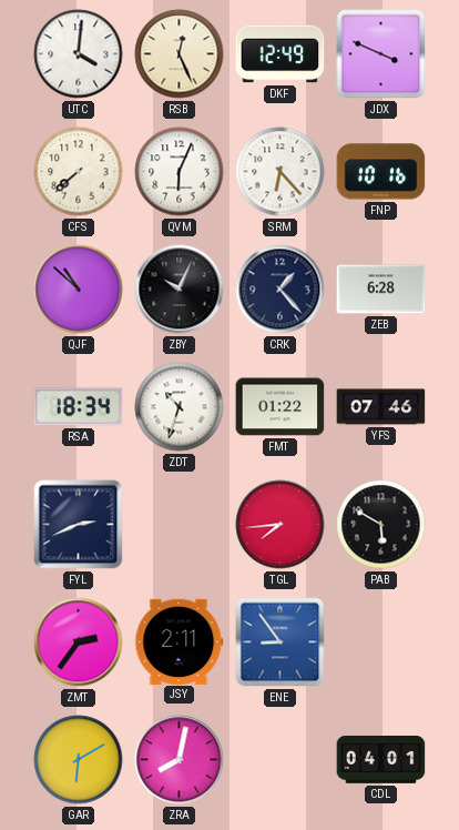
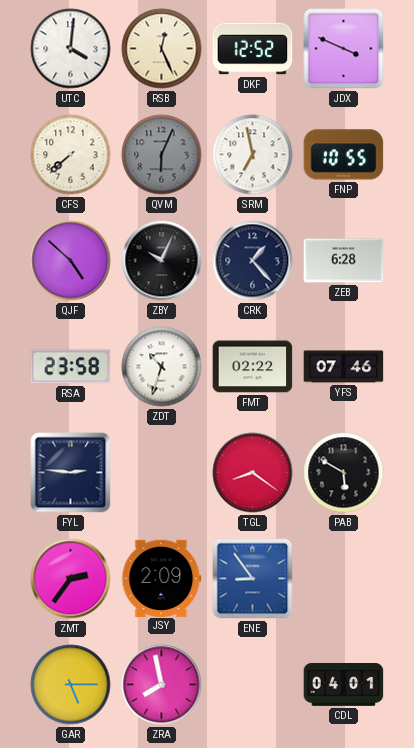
DKF: 12:49 -> 12:52 (253, 49)
QVM dial: white -> grey (162, 155)
SRM: 6:23 -> 6:58 (253, 155)
FNP: 10:16 -> 10:55 (344, 155)
QJF: 10:52 -> 4:52 (71, 261)
RSA: 18:34 -> 23:58 (71, 367)
FMT: 01:22 -> 02:22 (253, 367)
FYL: 2:41 -> 2:46 (71, 473)
TGL: 7:44 -> 8:21 (253, 473)
JSY: 2:11 -> 2:09 (162, 578)
GAR: 6:10 -> 5:15 (71, 685)
ZRA: 8:02 -> 7:58 (162, 685)
